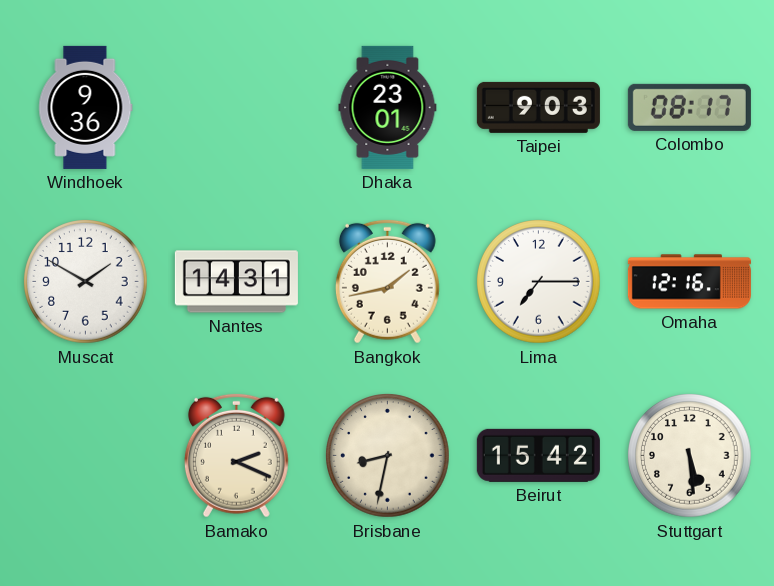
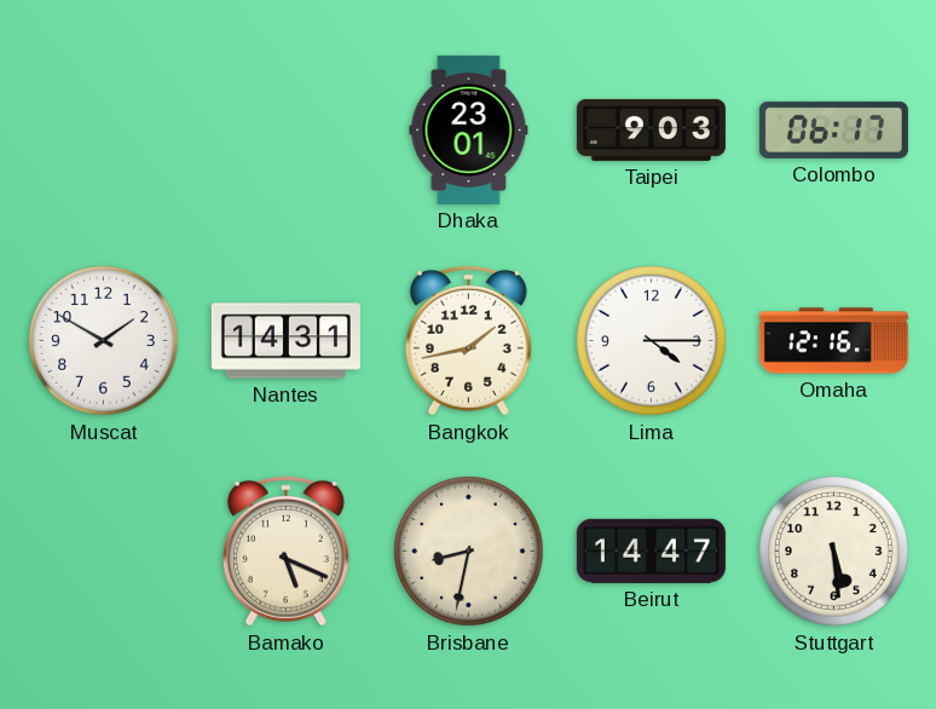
Windhoek: 9:36 -> none (86, 107)
Colombo: 08:17 -> 06:17 (833, 129)
Lima: 7:15 -> 4:15 (652, 341)
Bamako: 2:19 -> 5:19 (285, 551)
Beirut: 15:42 -> 14:47 (651, 551)
